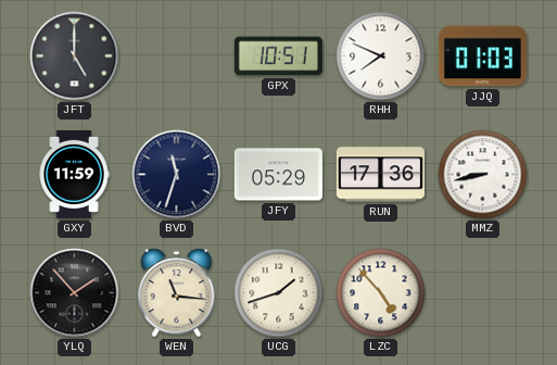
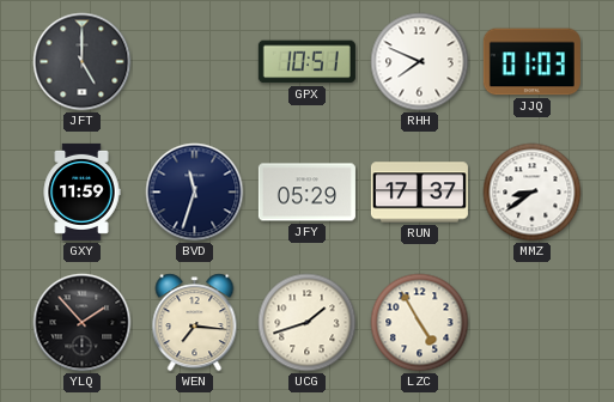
RUN: 17:36 -> 17:37 (419, 193)
MMZ: 8:43 -> 8:39 (533, 193)
WEN: 11:16 -> 7:16 (195, 323)
LZC: 4:53 -> 4:55 (420, 323)
